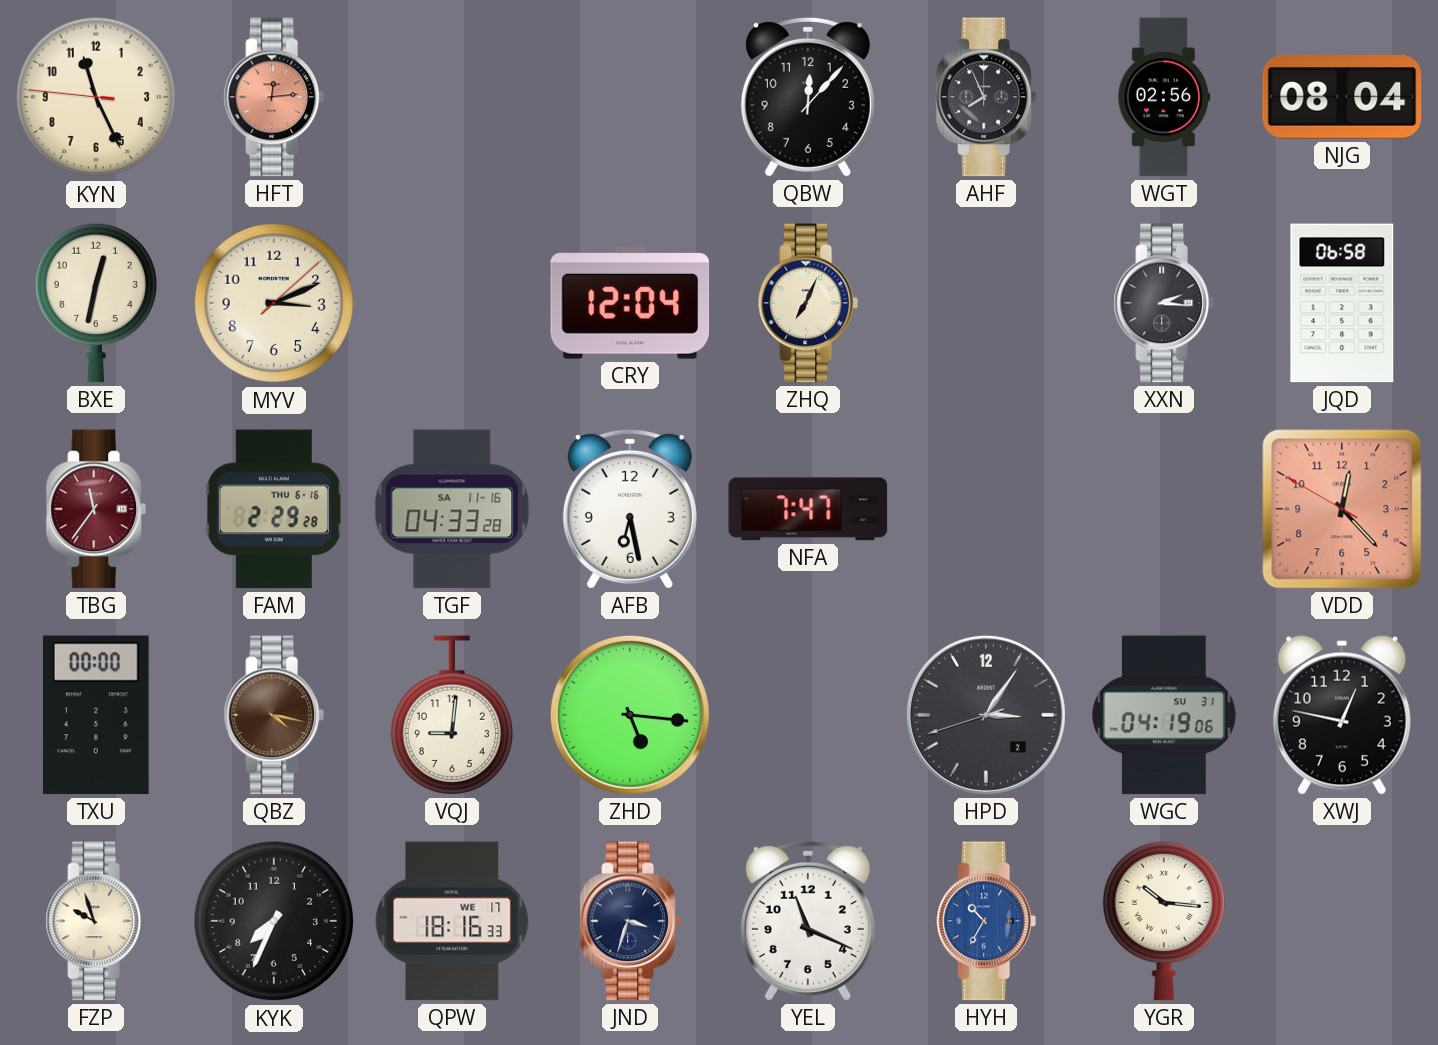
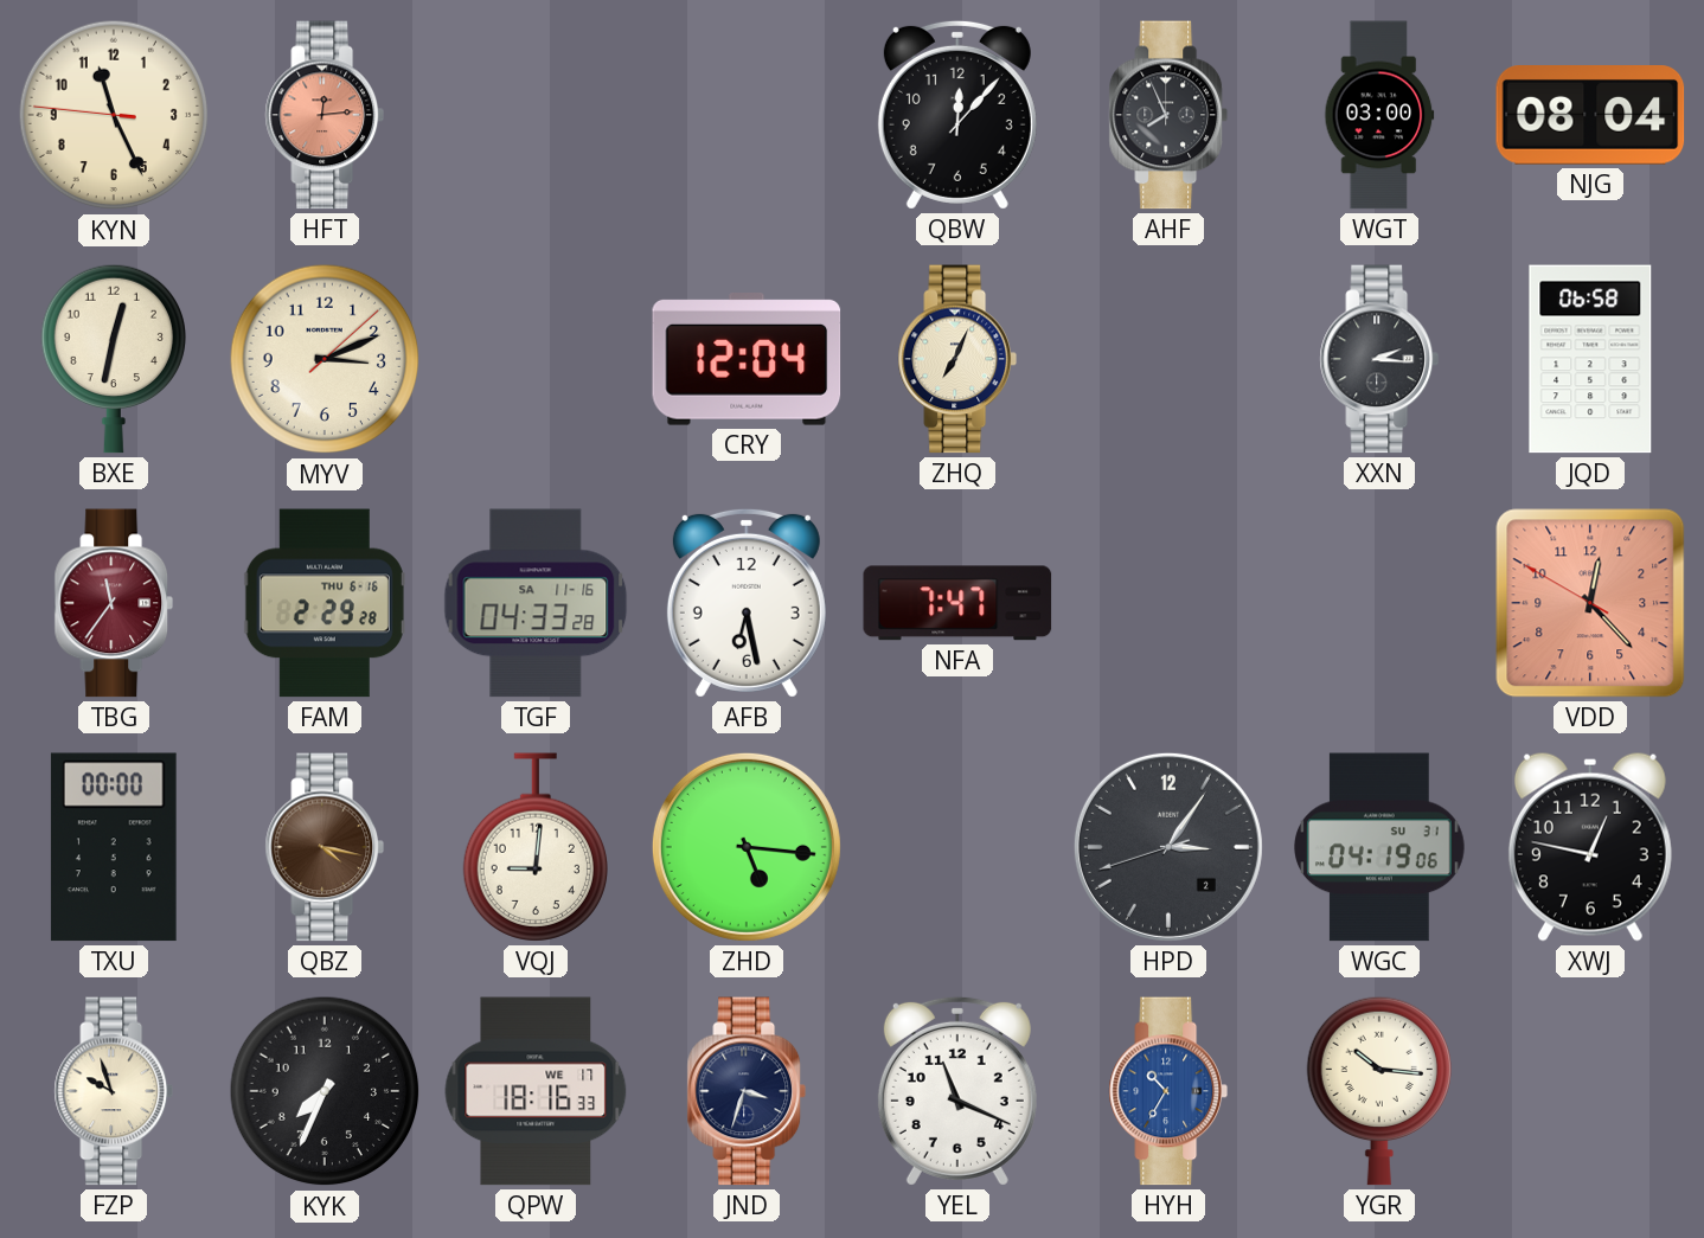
WGT: 02:56 -> 03:00 (1379, 115)
